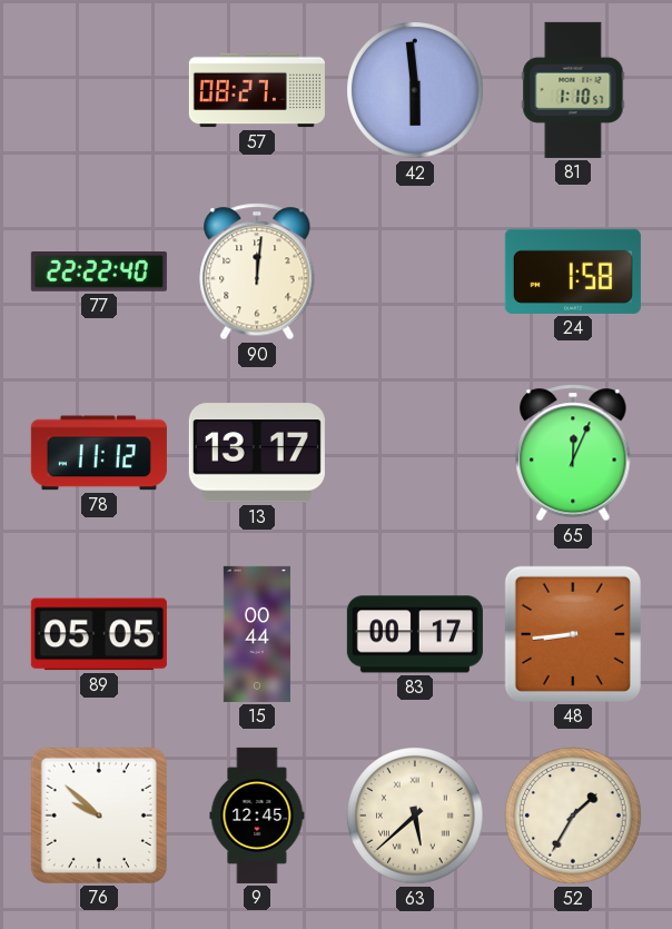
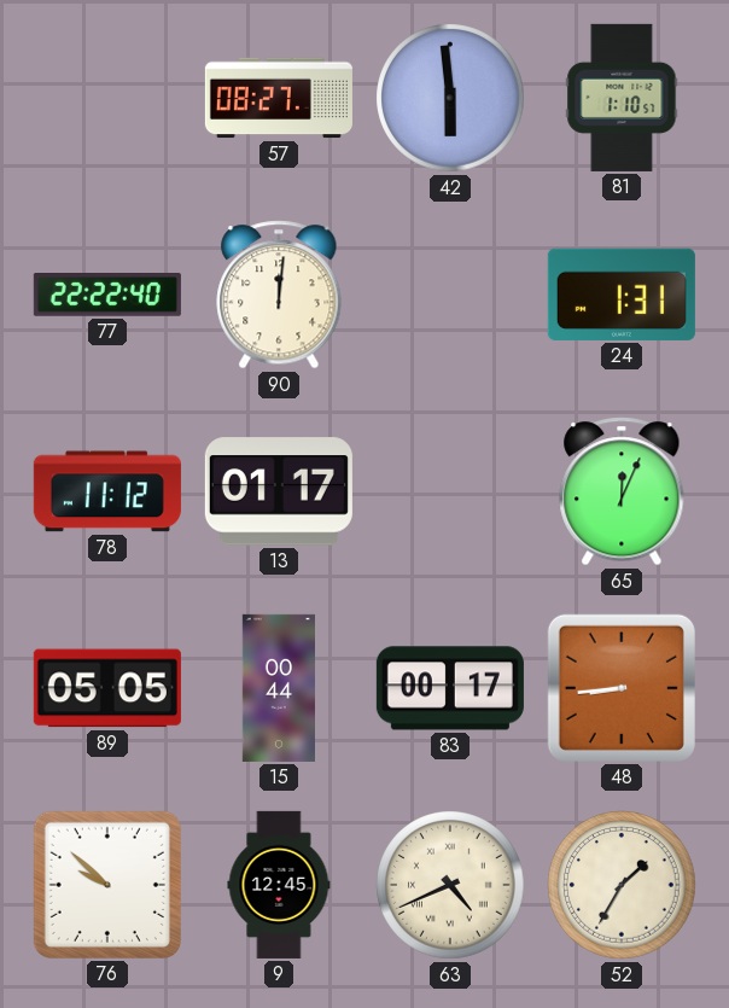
24: 1:58 -> 1:31 (622, 295)
13: 13:17 -> 01:17 (279, 491)
63: 5:38 -> 4:41 (450, 885)
